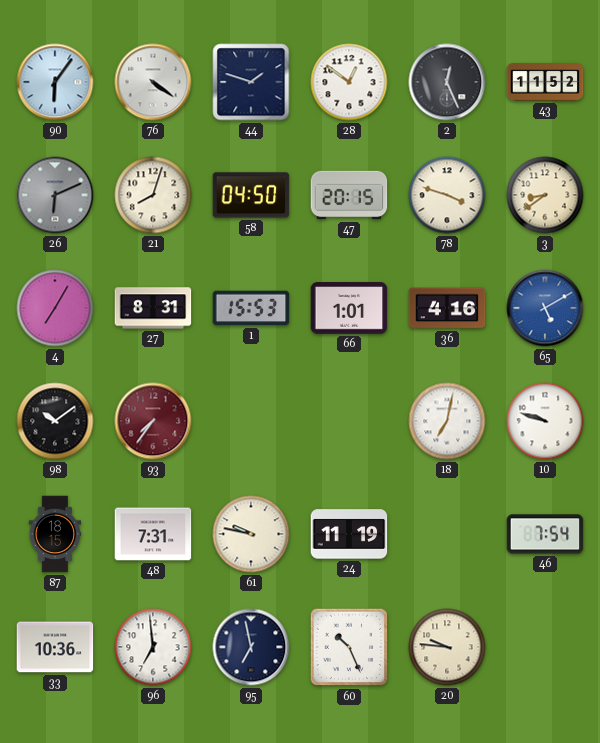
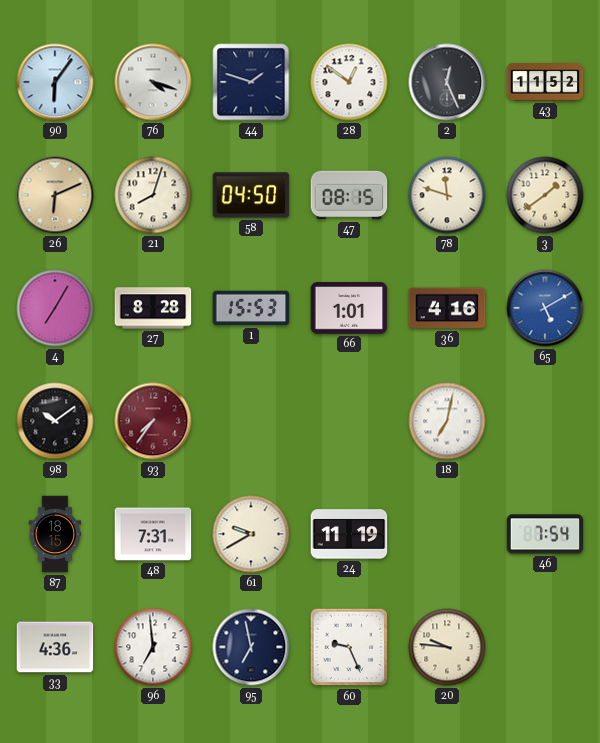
76: 4:21 -> 4:18 (153, 82)
26 dial: grey -> champagne (55, 195)
47: 20:15 -> 08:15 (349, 195)
78: 3:48 -> 11:48 (447, 195)
3: 8:39 -> 1:39 (545, 195)
27: 8:31 -> 8:28 (153, 308)
10: 9:48 -> none (545, 421)
61: 9:47 -> 9:40 (251, 534)
33: 10:36 -> 4:36 (55, 647)
60: 10:26 -> 9:26 (349, 647)
